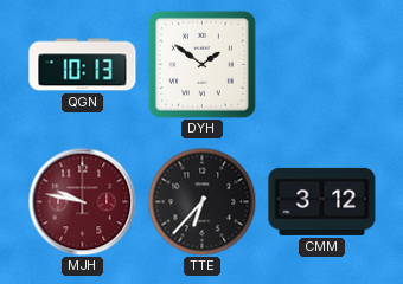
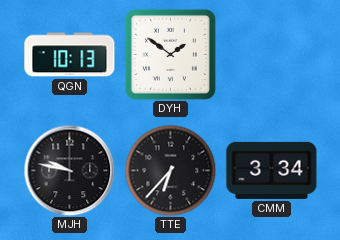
MJH dial: burgundy -> black (69, 170)
CMM: 3:12 -> 3:34 (272, 170)
